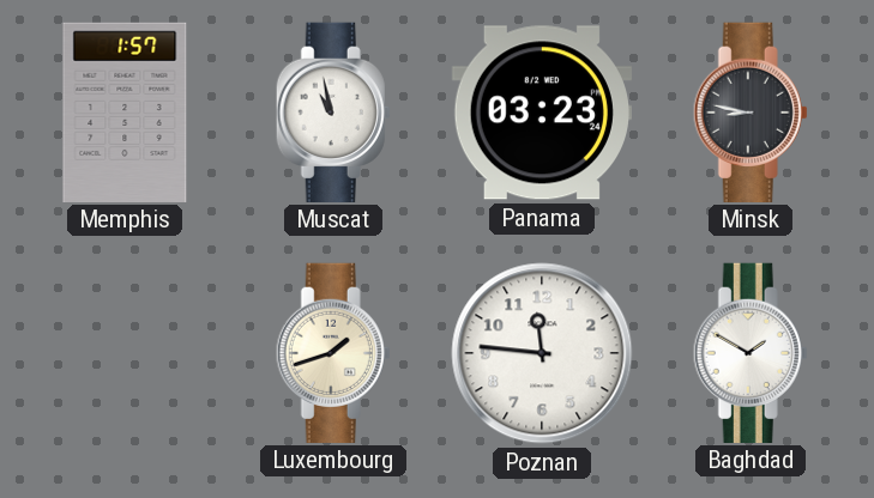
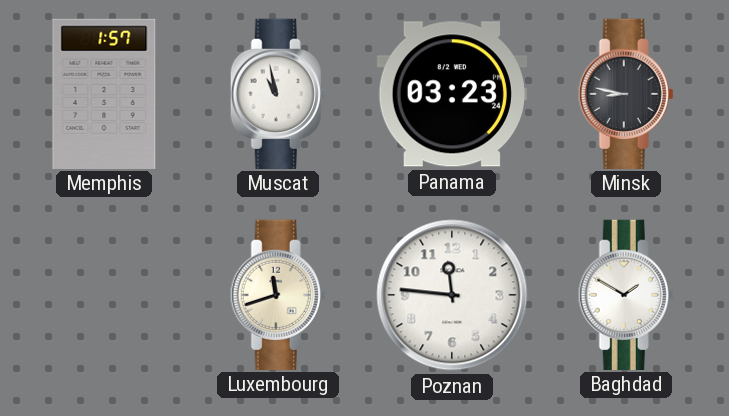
Luxembourg: 1:42 -> 11:42 (278, 294)
